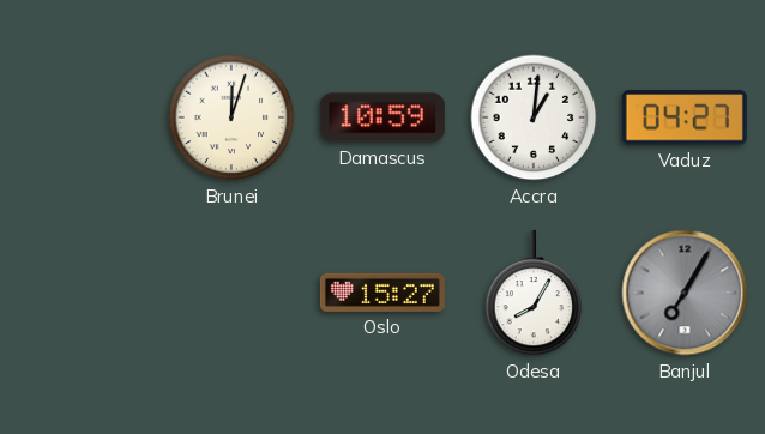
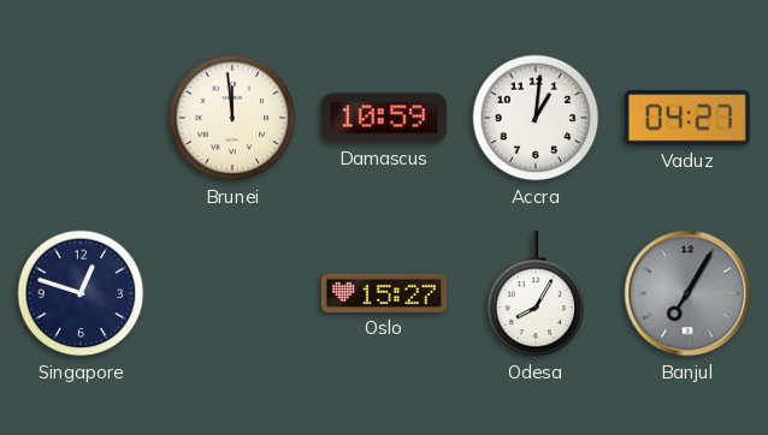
Brunei: 12:03 -> 11:59 (232, 118)
Singapore: none -> 12:48 (81, 293)
